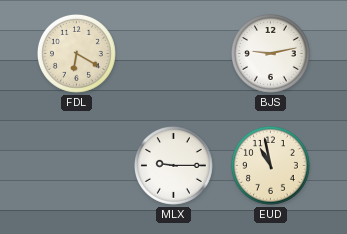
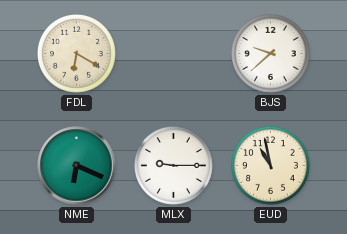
BJS: 9:13 -> 9:38 (270, 53)
NME: none -> 6:19 (77, 166)
